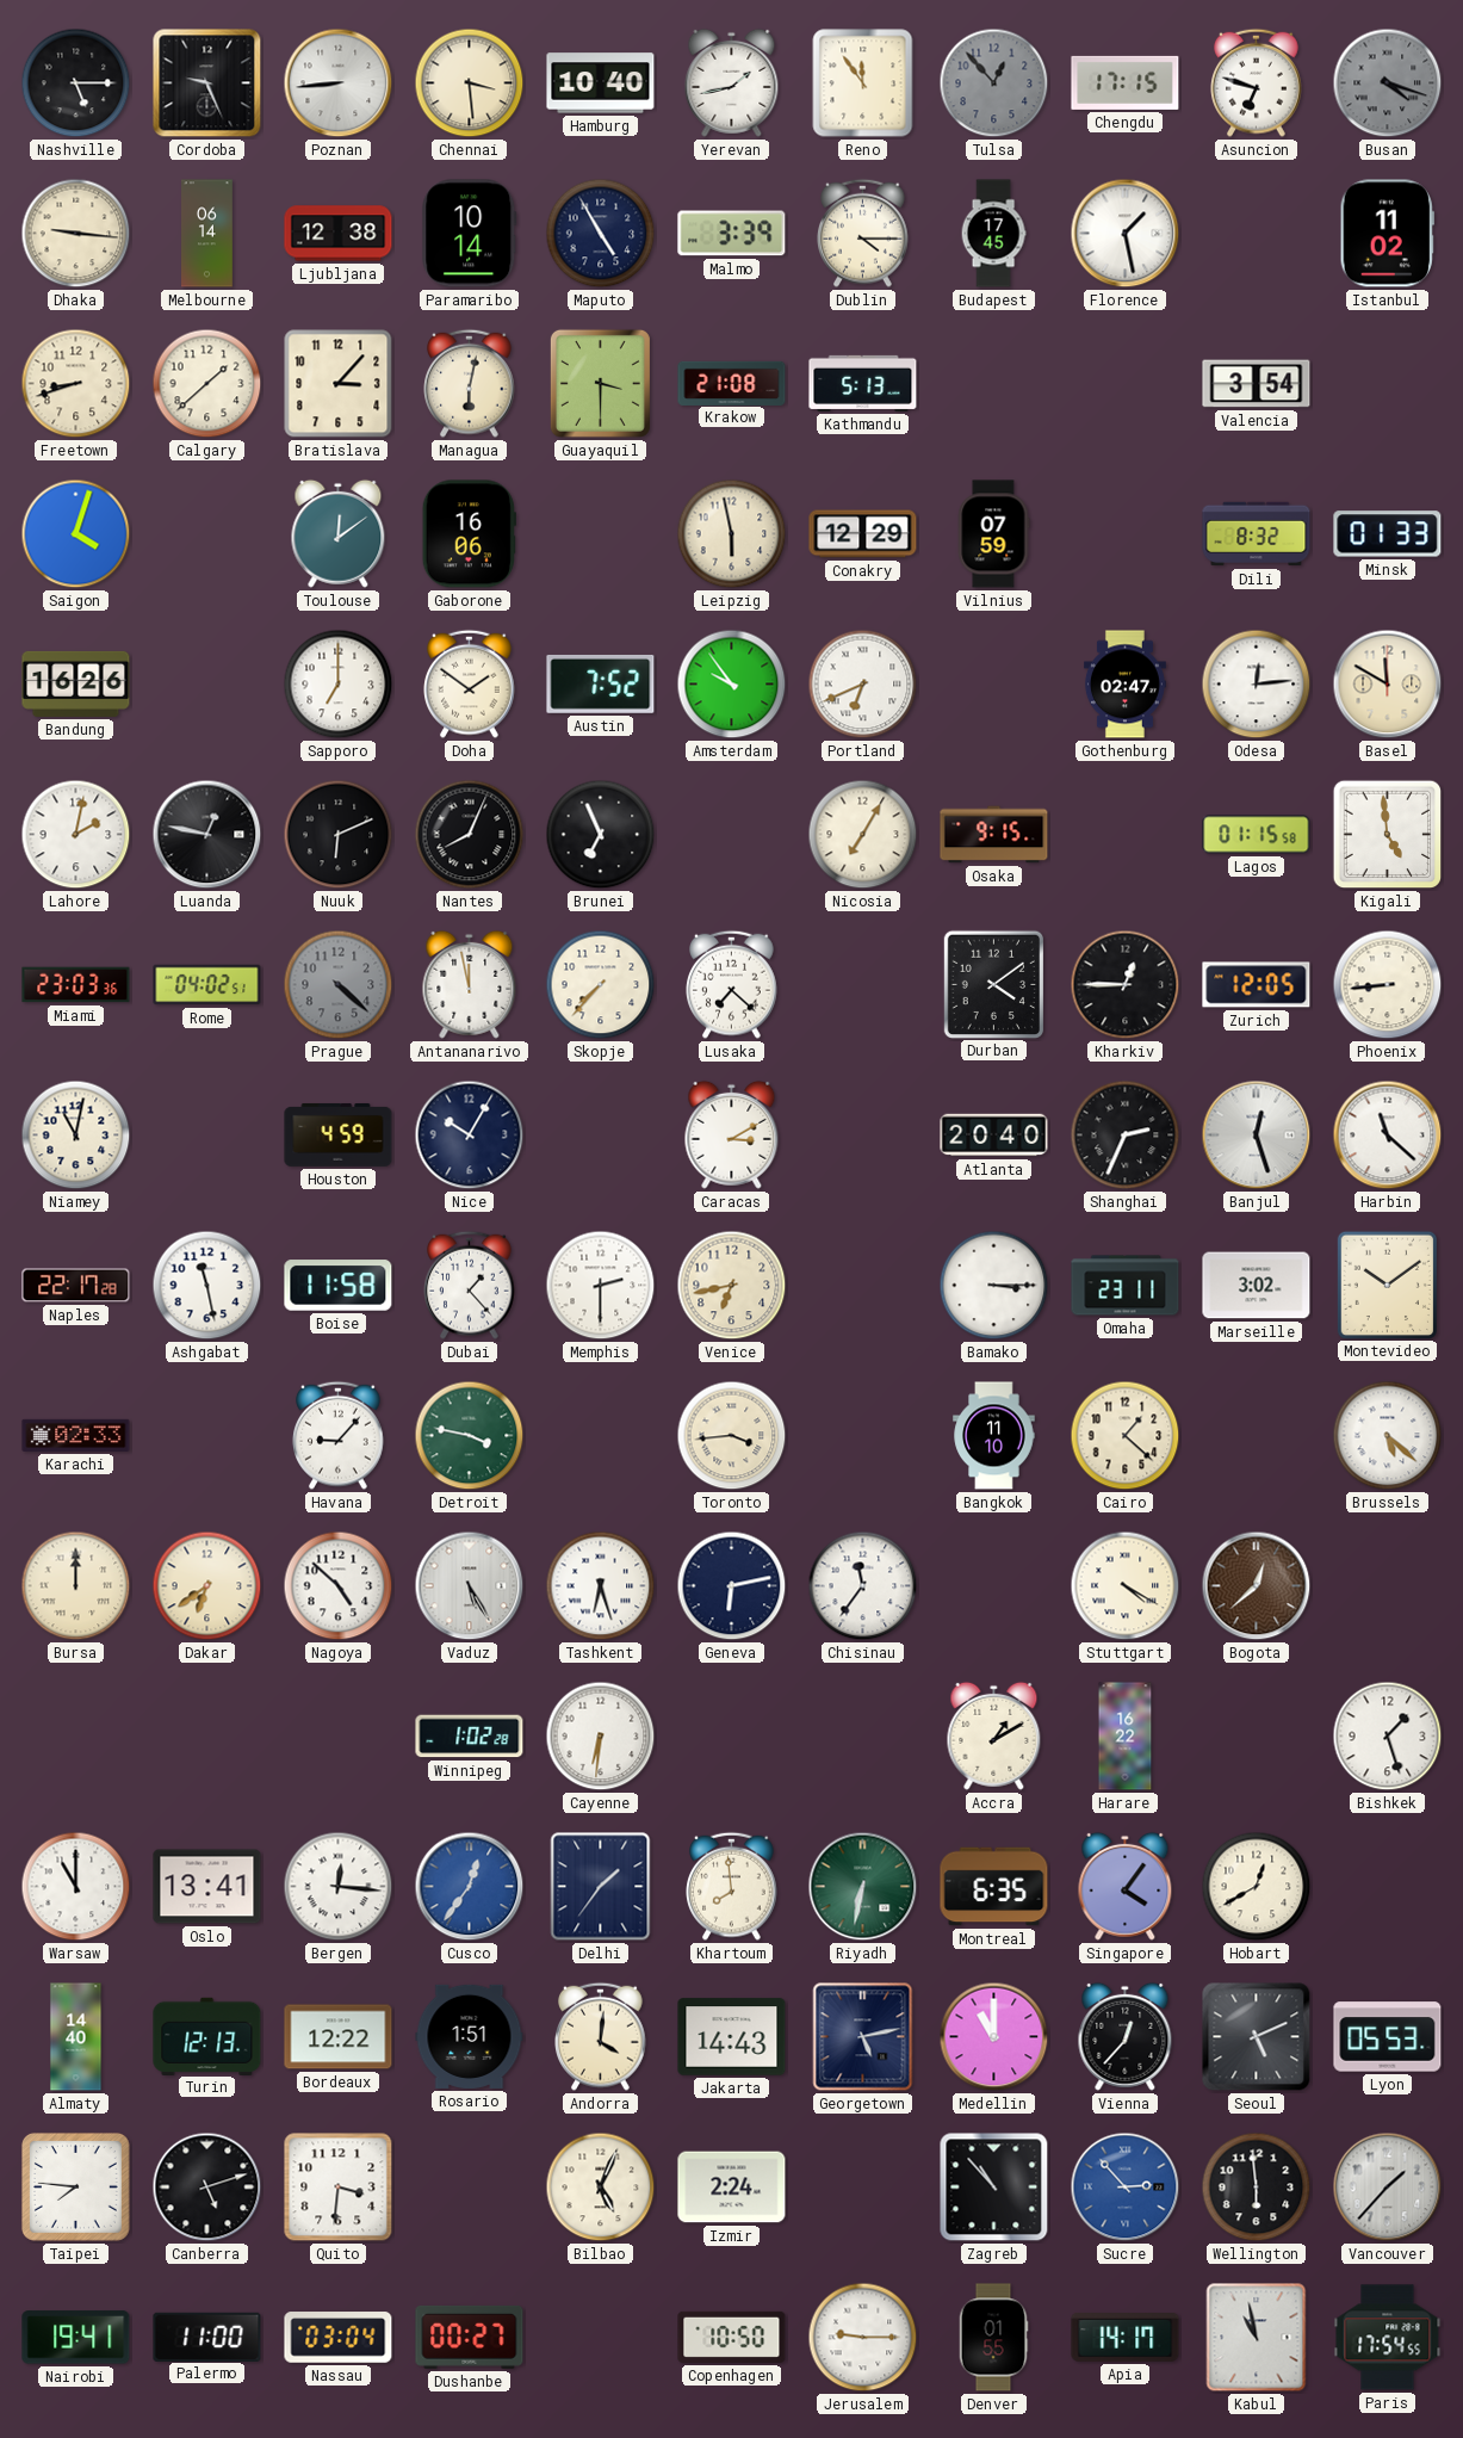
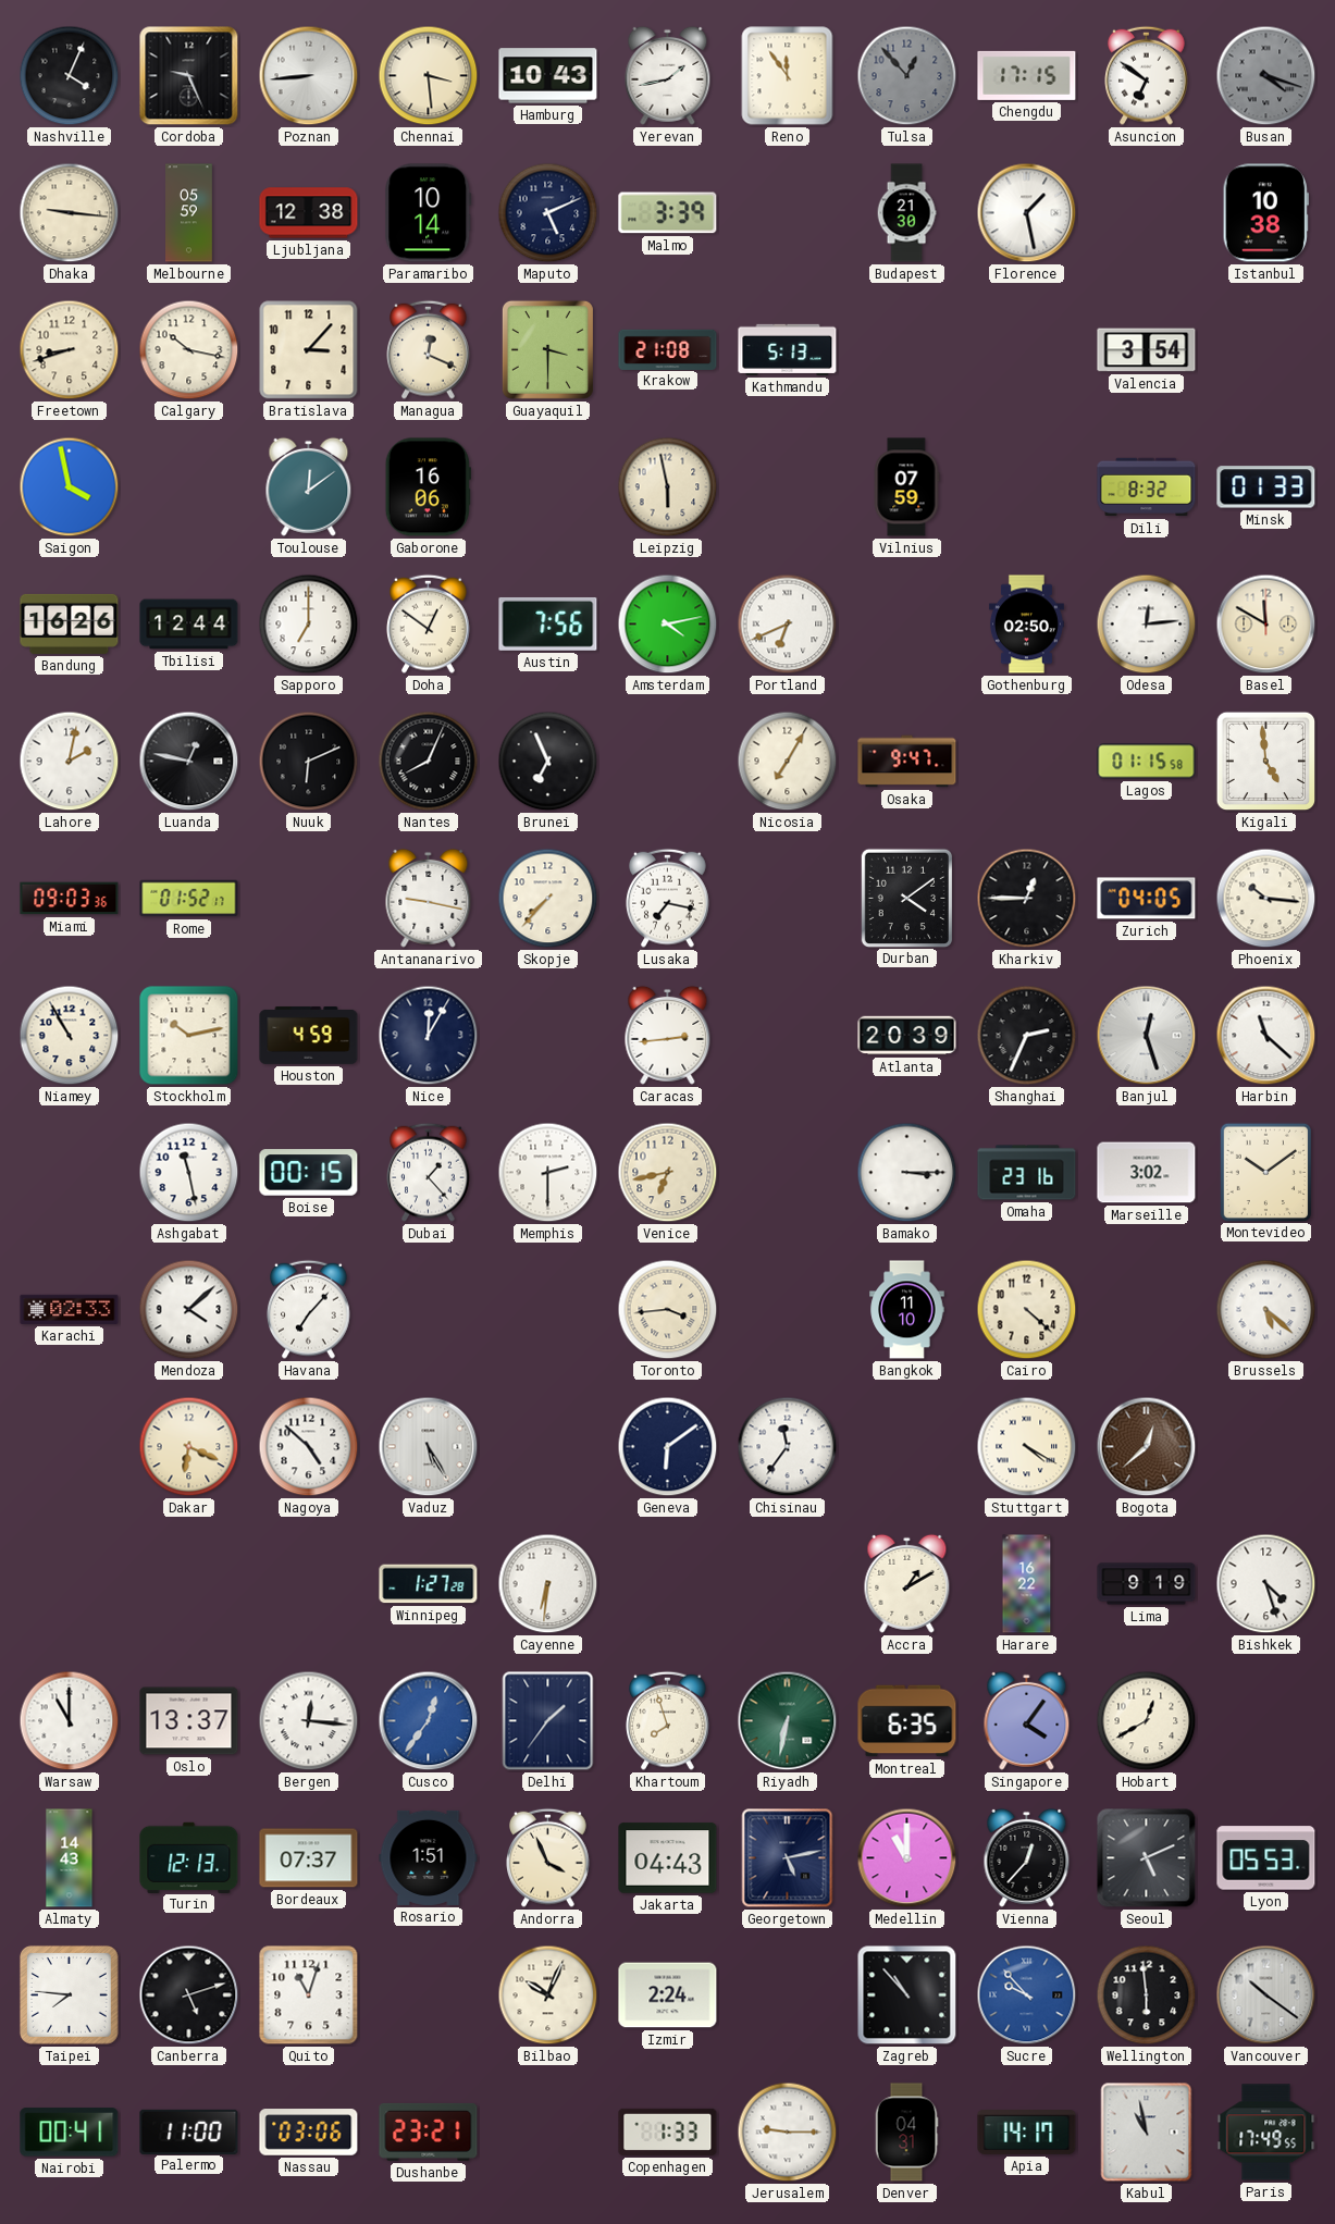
Nashville: 5:15 -> 4:04 (70, 76)
Hamburg: 10:40 -> 10:43 (548, 76)
Asuncion: 6:48 -> 6:51 (1147, 75)
Melbourne: 06:14 -> 05:59 (189, 213)
Maputo: 4:55 -> 5:11 (548, 213)
Dublin: 4:15 -> none (863, 233)
Budapest: 17:45 -> 21:30 (906, 213)
Istanbul: 11:02 -> 10:38 (1265, 213)
Calgary: 1:38 -> 10:17 (189, 350)
Managua: 6:02 -> 12:19 (429, 349)
Saigon: 4:03 -> 3:58 (70, 487)
Conakry: 12:29 -> none (863, 534)
Tbilisi: none -> 12:44 (189, 625)
Doha: 1:51 -> 12:51 (429, 623)
Austin: 7:52 -> 7:56 (548, 623)
Amsterdam: 9:54 -> 4:13 (668, 625)
Gothenburg: 02:47 -> 02:50 (1026, 625)
Osaka: 9:15 -> 9:47 (907, 762)
Miami: 23:03 -> 09:03 (70, 899)
Rome: 04:02 -> 01:52 (189, 899)
Prague: 4:22 -> none (339, 985)
Antananarivo: 11:58 -> 9:17 (429, 898)
Lusaka: 7:22 -> 7:17 (668, 898)
Zurich: 12:05 -> 04:05 (1147, 899)
Phoenix: 8:44 -> 10:16 (1266, 899)
Niamey: 11:02 -> 10:55 (70, 1036)
Stockholm: none -> 10:13 (189, 1036)
Nice: 10:05 -> 12:05 (429, 1036)
Caracas: 3:10 -> 2:44 (668, 1035)
Atlanta: 20:40 -> 20:39 (907, 1036)
Naples: 22:17 -> none (76, 1286)
Boise: 11:58 -> 00:15 (309, 1173)
Omaha: 23:11 -> 23:16 (1027, 1173)
Mendoza: none -> 4:08 (189, 1310)
Havana: 9:07 -> 7:07 (309, 1309)
Detroit: 3:47 -> none (470, 1436)
Cairo: 1:22 -> 4:22 (1027, 1310)
Bursa: 12:00 -> none (76, 1586)
Dakar: 6:39 -> 6:19 (189, 1447)
Tashkent: 6:27 -> none (601, 1586)
Geneva: 6:13 -> 6:09 (668, 1447)
Winnipeg: 1:02 -> 1:27 (429, 1584)
Lima: none -> 9:19 (1147, 1584)
Bishkek: 1:27 -> 4:27 (1266, 1584)
Oslo: 13:41 -> 13:37 (189, 1721)
Khartoum: 7:59 -> 7:57 (668, 1720)
Almaty: 14:40 -> 14:43 (70, 1858)
Bordeaux: 12:22 -> 07:37 (309, 1858)
Andorra: 4:01 -> 3:56 (548, 1857)
Jakarta: 14:43 -> 04:43 (668, 1858)
Quito: 3:31 -> 11:03 (309, 1996)
Bilbao: 5:04 -> 10:04 (548, 1996)
Sucre: 2:53 -> 9:53 (1027, 1996)
Vancouver: 1:37 -> 10:21 (1266, 1996)
Nairobi: 19:41 -> 00:41 (70, 2133)
Nassau: 03:04 -> 03:06 (309, 2133)
Dushanbe: 00:27 -> 23:21 (429, 2132)
Copenhagen: 10:50 -> 1:33 (668, 2132)
Denver: 01:55 -> 04:31 (906, 2133)
Paris: 17:54 -> 17:49 (1266, 2133)
